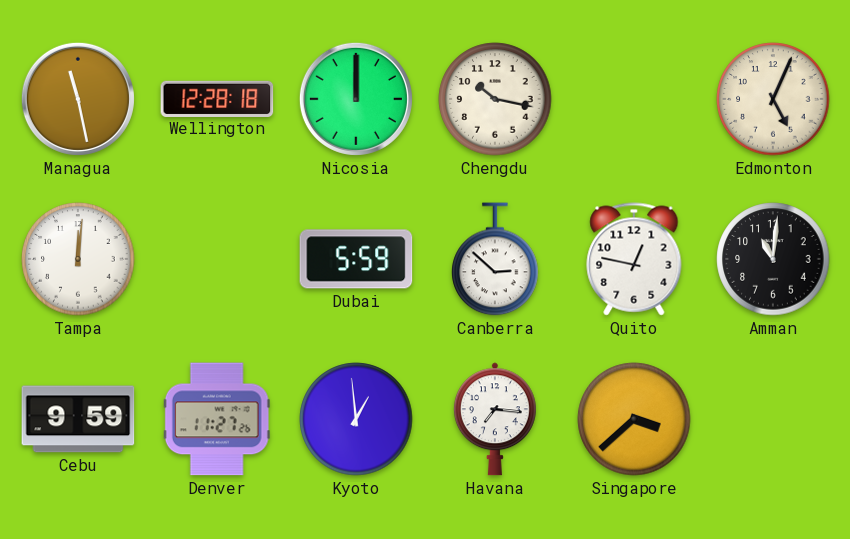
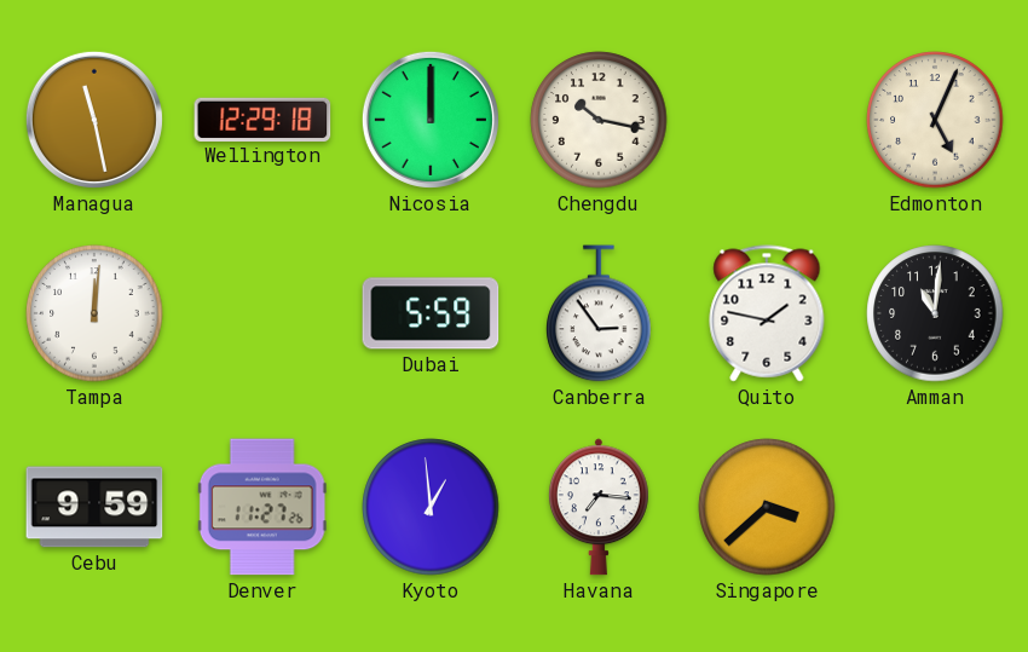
Wellington: 12:28 -> 12:29 (262, 119)
Canberra: 2:52 -> 2:54 (599, 313)
Quito: 12:47 -> 1:47 (767, 313)
